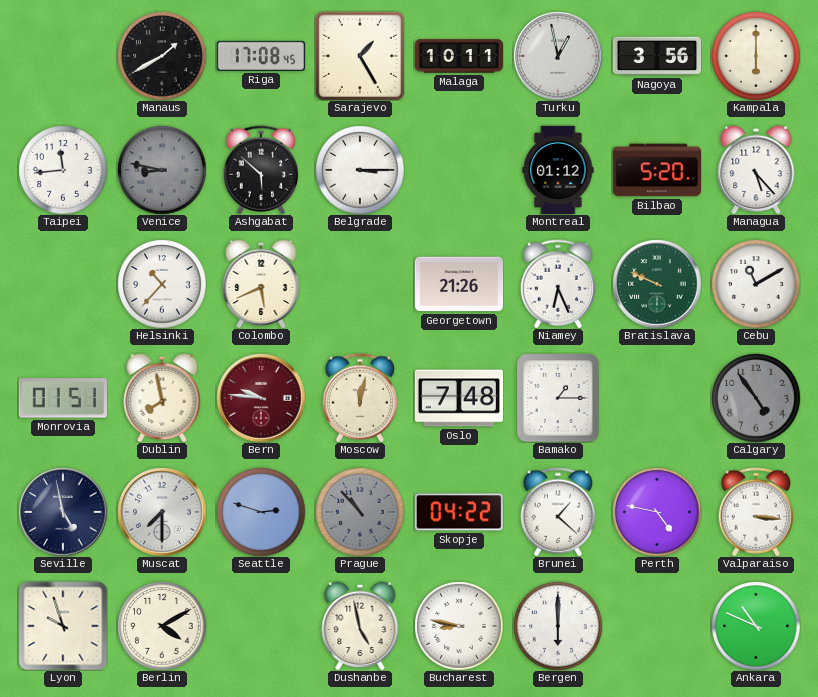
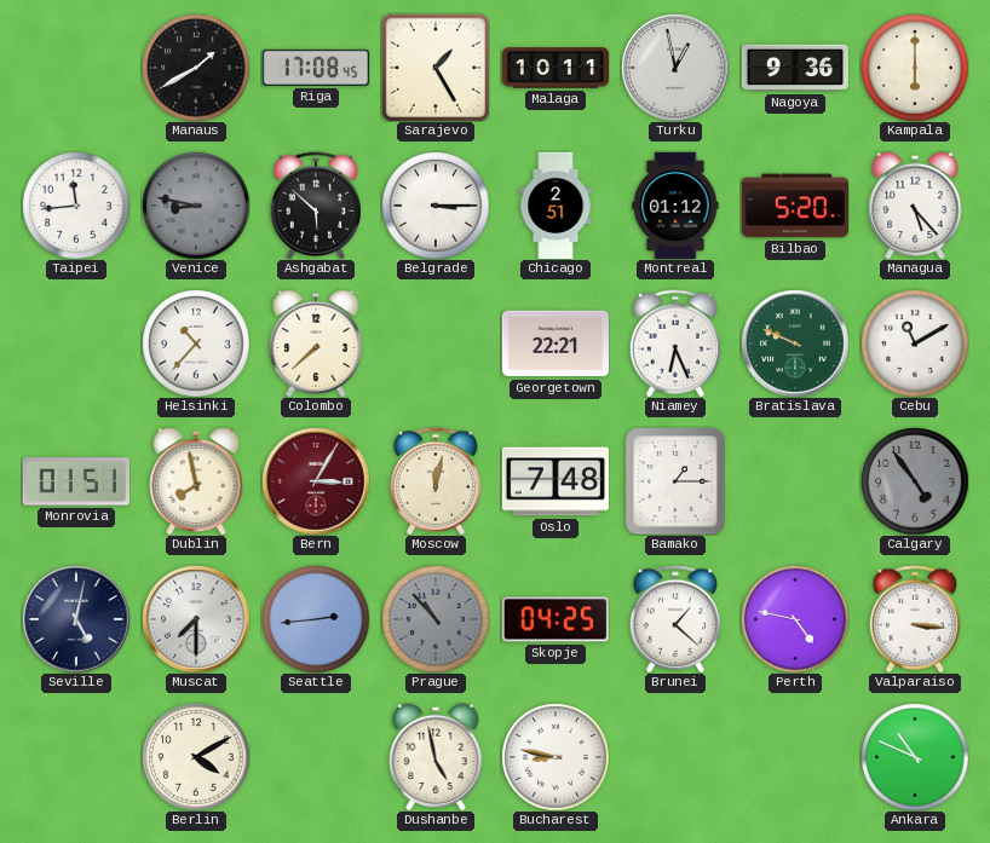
Nagoya: 3:56 -> 9:36 (794, 68)
Chicago: none -> 2:51 (556, 206)
Colombo: 5:41 -> 7:38 (316, 343)
Georgetown: 21:26 -> 22:21 (554, 343)
Bern: 9:46 -> 3:05 (316, 481)
Seville: 4:58 -> 5:02 (76, 619)
Seattle: 2:48 -> 2:44 (316, 619)
Skopje: 04:22 -> 04:25 (556, 619)
Lyon: 9:57 -> none (63, 626)
Bergen: 6:00 -> none (558, 626)
